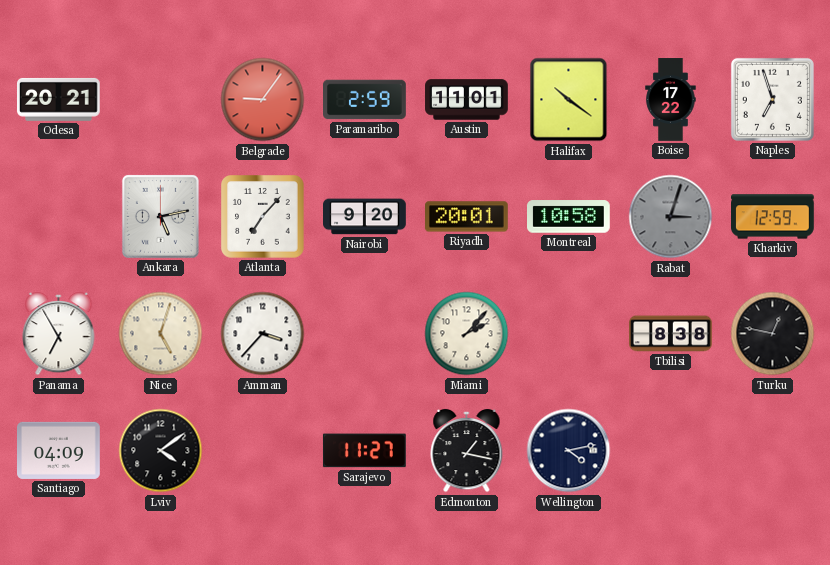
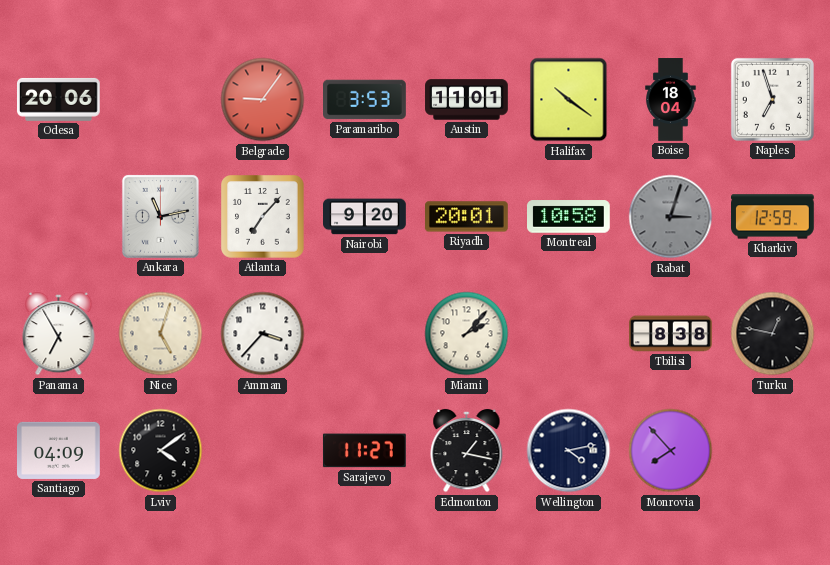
Odesa: 20:21 -> 20:06 (59, 99)
Paramaribo: 2:59 -> 3:53 (365, 100)
Boise: 17:22 -> 18:04 (671, 100)
Ankara: 5:13 -> 11:13 (160, 216)
Monrovia: none -> 7:53 (671, 451)
